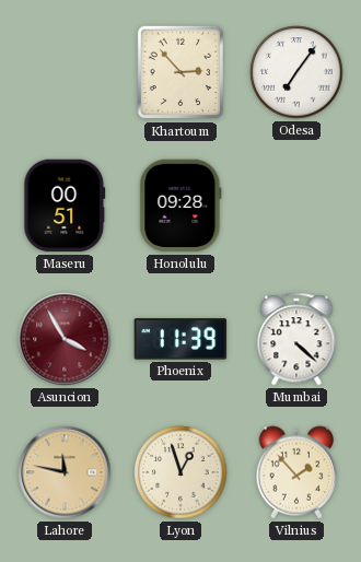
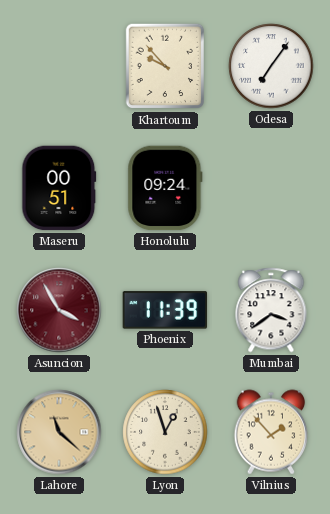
Khartoum: 2:53 -> 9:53 (164, 66)
Honolulu: 09:28 -> 09:24 (165, 188)
Mumbai: 4:22 -> 3:39 (271, 310)
Lahore: 11:47 -> 11:22 (59, 432)
